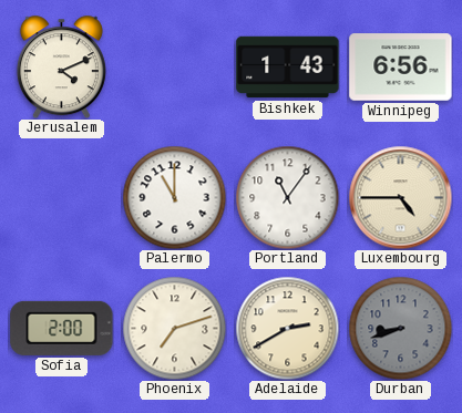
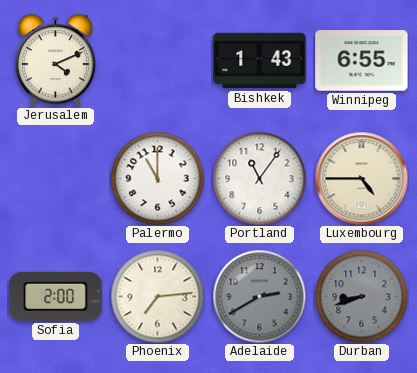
Winnipeg: 6:56 -> 6:55 (362, 61)
Phoenix: 7:12 -> 7:14 (157, 296)
Adelaide dial: cream -> grey (259, 296)
